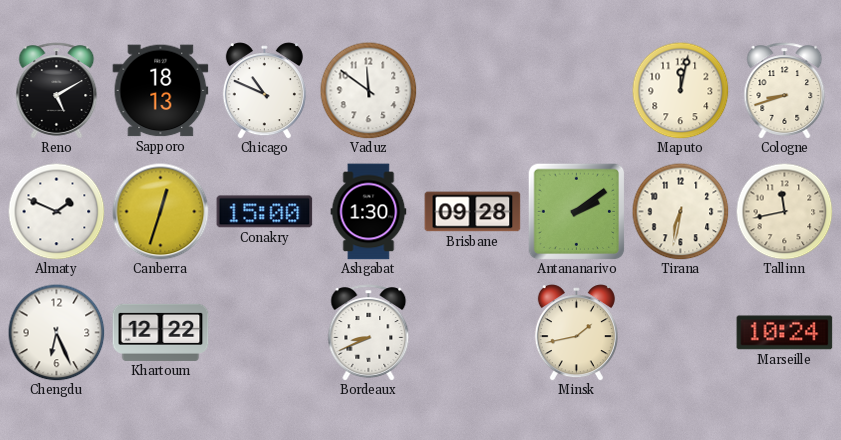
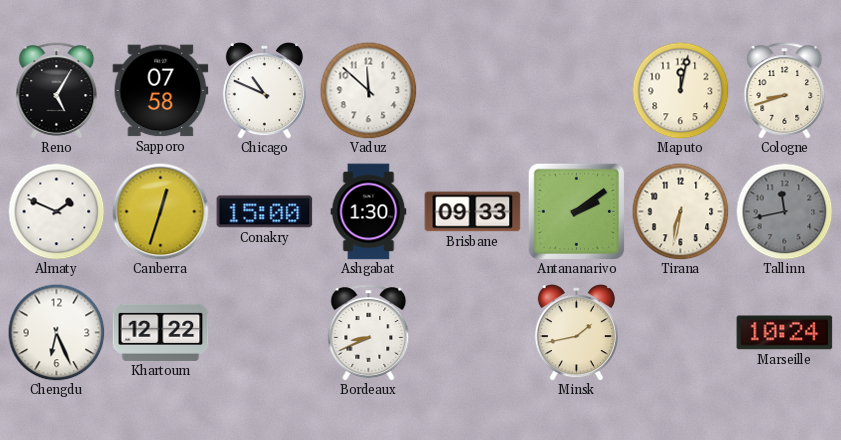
Reno: 5:10 -> 5:05 (57, 91)
Sapporo: 18:13 -> 07:58 (161, 91)
Vaduz: 11:51 -> 11:52 (368, 90)
Brisbane: 09:28 -> 09:33 (473, 212)
Tallinn dial: cream -> grey (784, 211)
